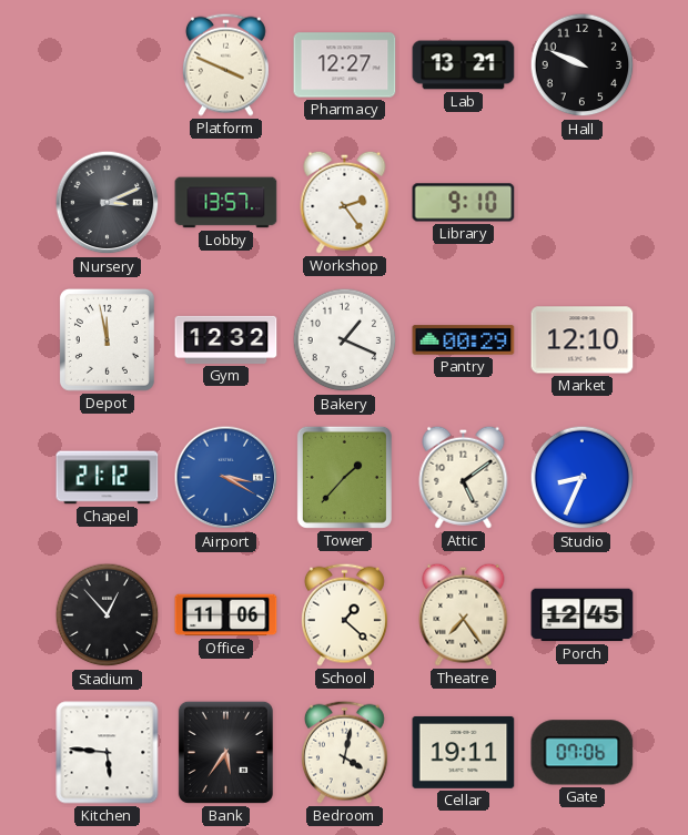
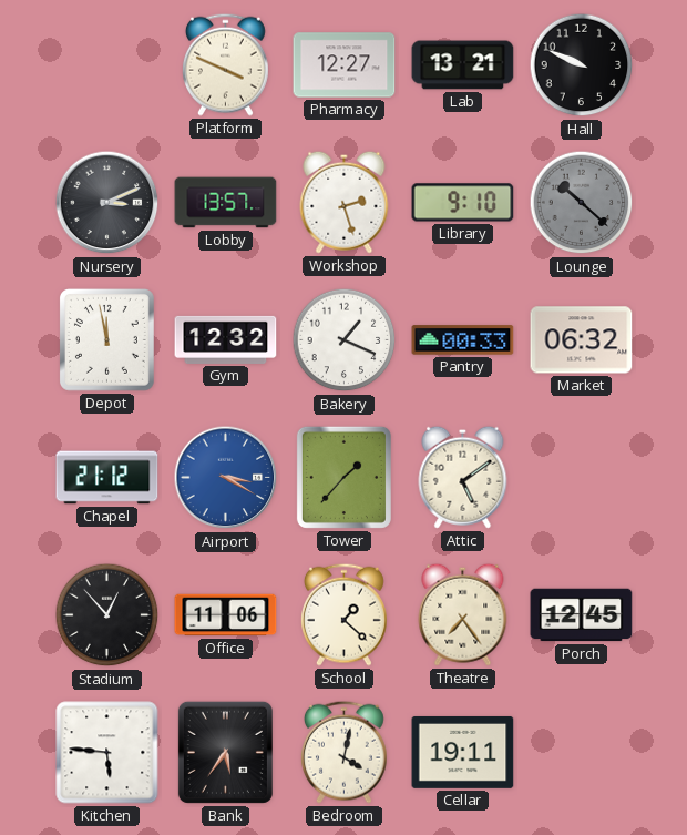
Workshop: 2:24 -> 2:27 (345, 202)
Lounge: none -> 10:22 (582, 203)
Pantry: 00:29 -> 00:33 (463, 340)
Market: 12:10 -> 06:32 (582, 340)
Studio: 8:34 -> none (583, 478)
Gate: 07:06 -> none (583, 753)
